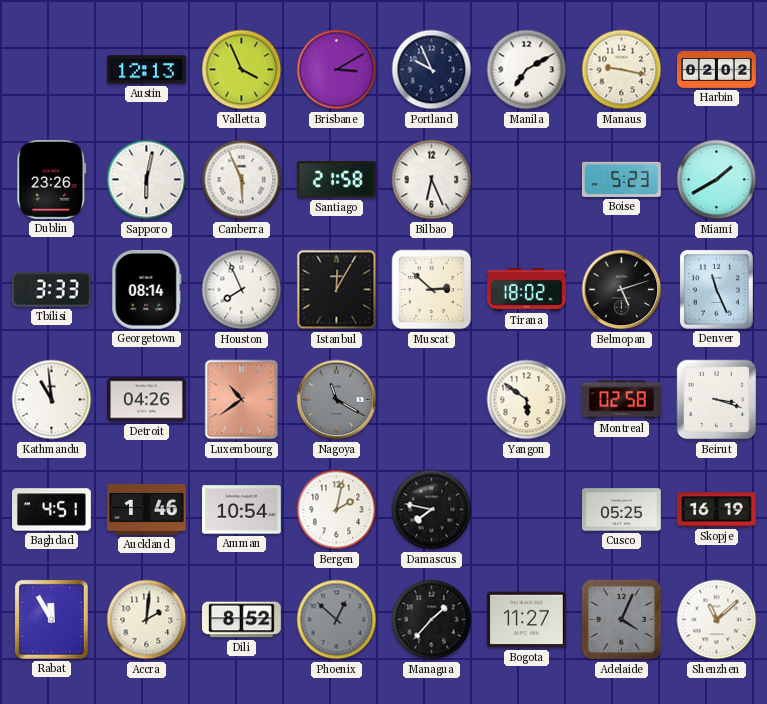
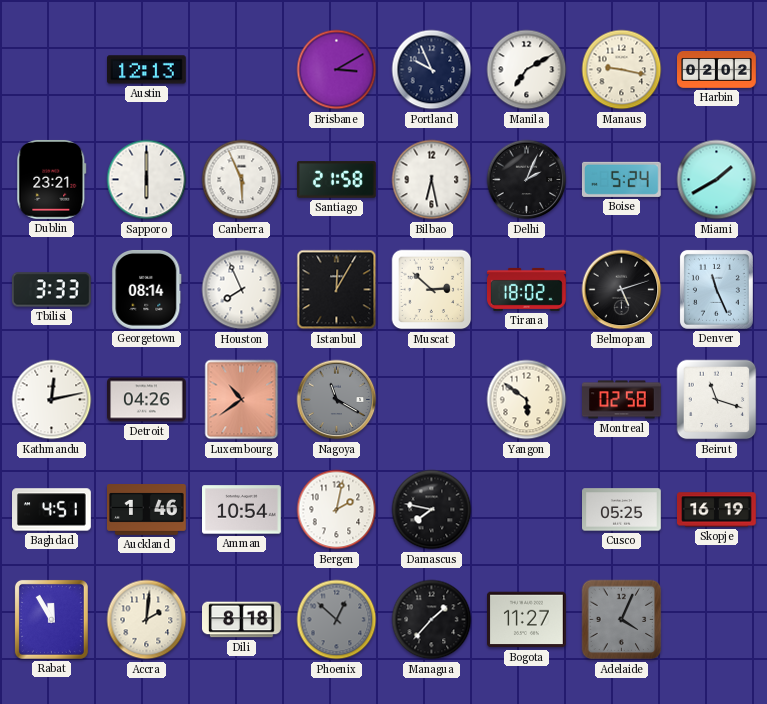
Valletta: 3:56 -> none (242, 70)
Dublin: 23:26 -> 23:21 (52, 179)
Sapporo: 6:02 -> 6:00 (147, 180)
Bilbao: 6:26 -> 6:28 (432, 180)
Delhi: none -> 2:04 (527, 180)
Boise: 5:23 -> 5:24 (621, 179)
Kathmandu: 10:59 -> 12:13 (52, 400)
Beirut: 3:18 -> 11:18 (717, 400)
Dili: 8:52 -> 8:18 (242, 620)
Shenzhen: 11:08 -> none (717, 620)
